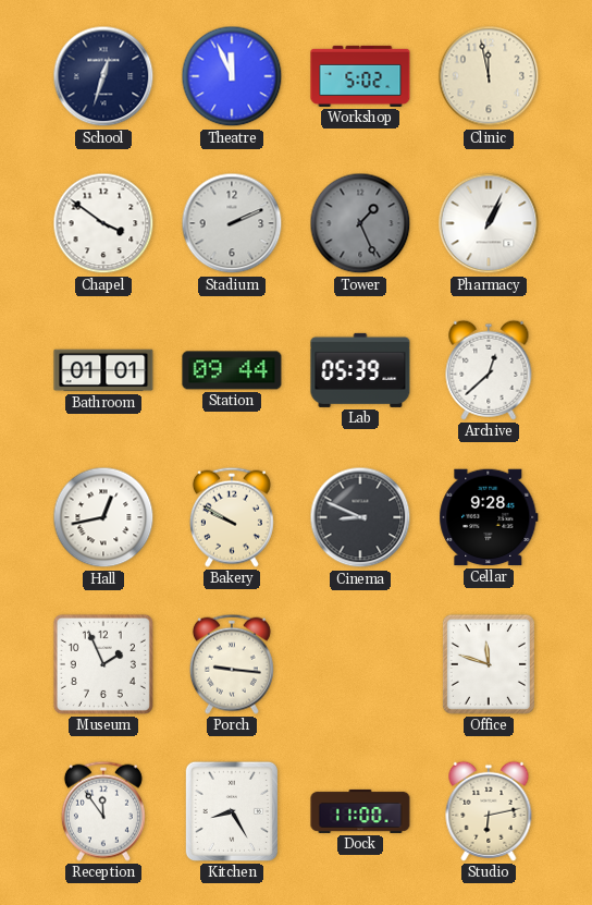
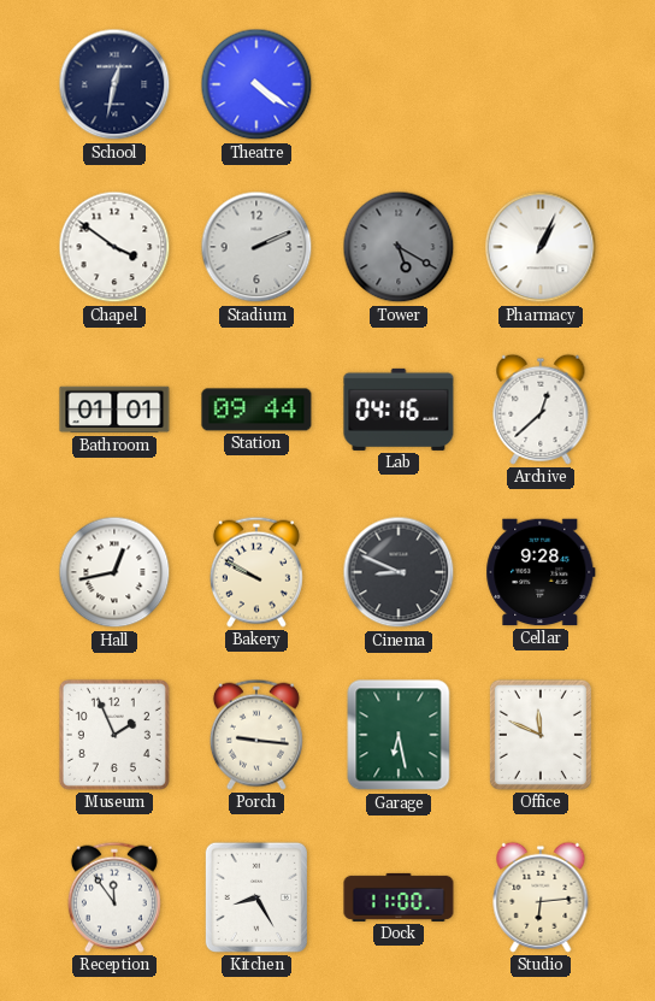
School: 12:33 -> 12:32 (114, 84)
Theatre: 11:56 -> 4:21 (256, 84)
Workshop: 5:02 -> none (360, 76)
Clinic: 11:58 -> none (489, 76)
Tower: 1:26 -> 5:20 (399, 247)
Lab: 05:39 -> 04:16 (399, 410)
Garage: none -> 6:28 (399, 735)
Office: 11:48 -> 11:49 (541, 735)
Studio: 6:13 -> 6:14 (541, 897)
